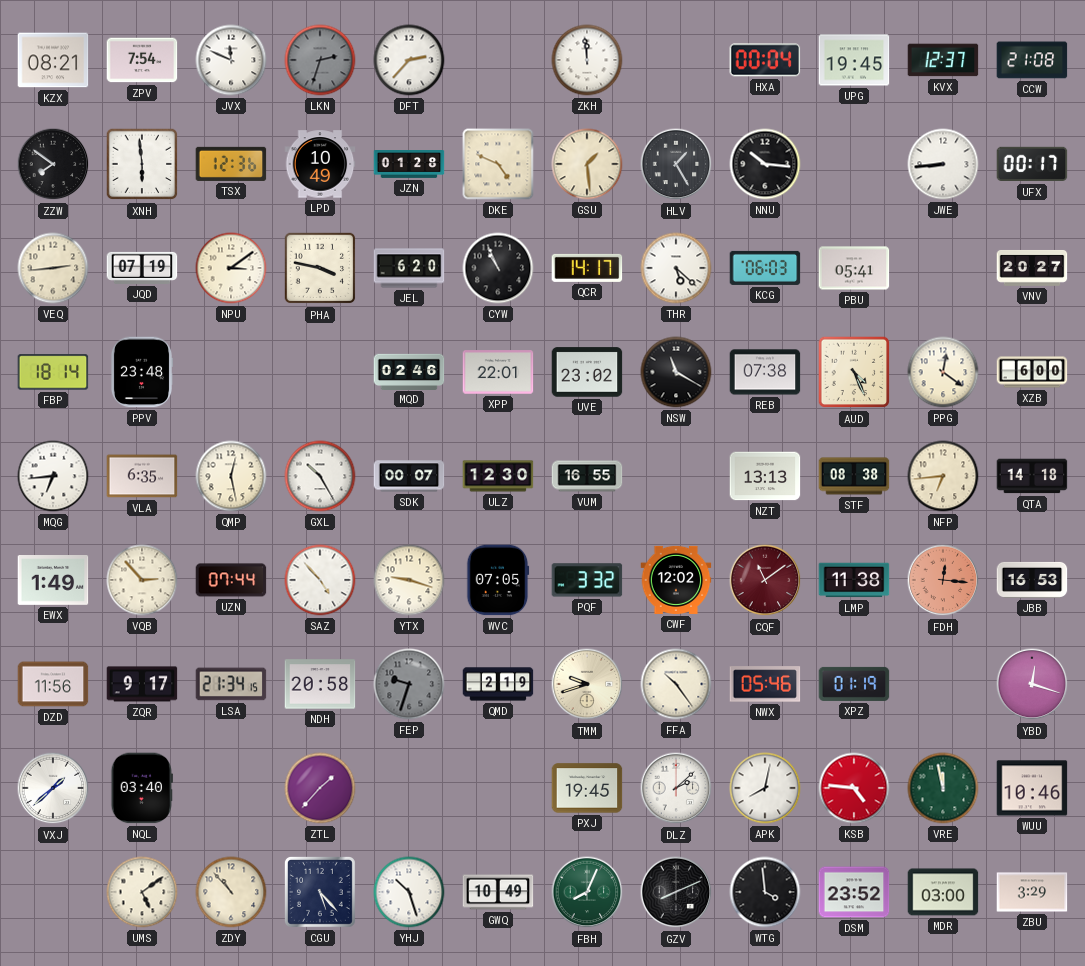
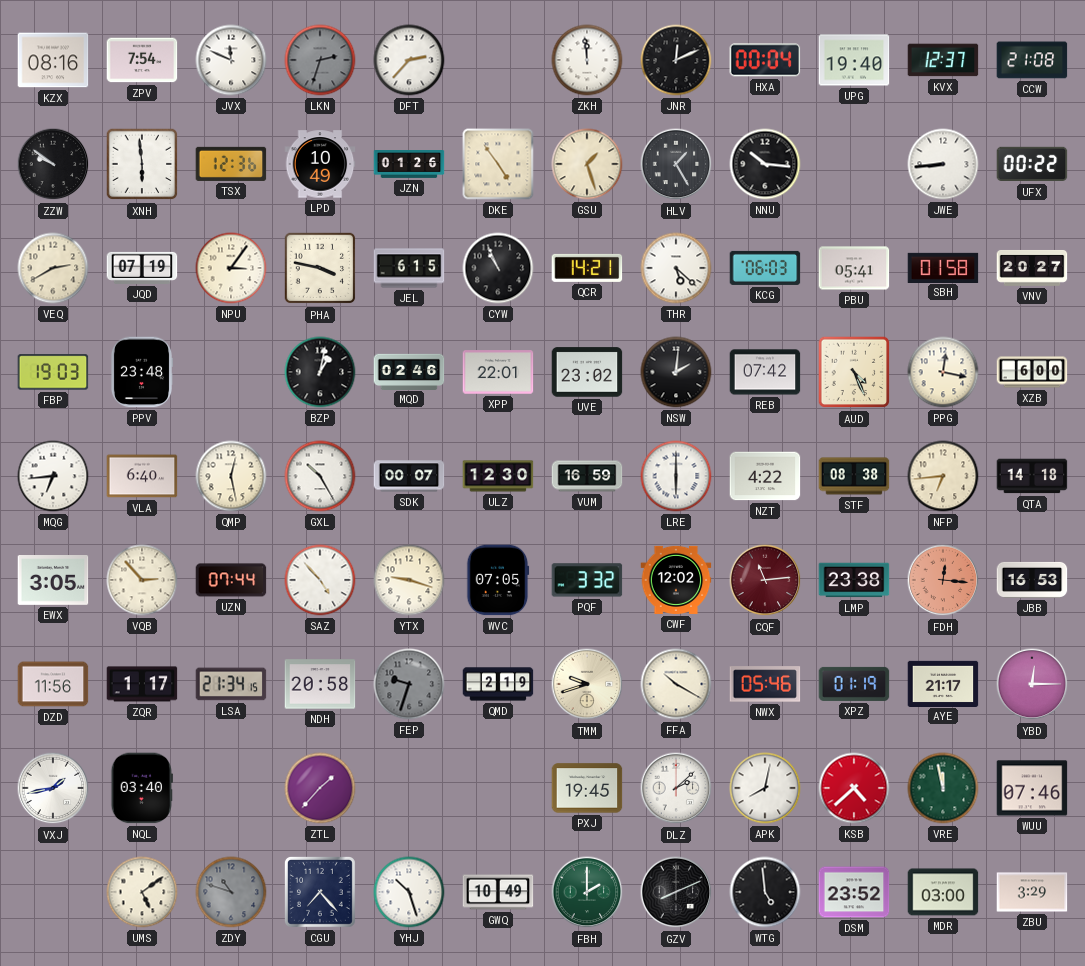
KZX: 08:21 -> 08:16 (53, 60)
JNR: none -> 12:11 (676, 60)
UPG: 19:45 -> 19:40 (854, 60)
ZZW: 7:51 -> 9:51 (53, 164)
JZN: 01:28 -> 01:26 (409, 165)
DKE: 4:49 -> 4:54 (498, 164)
GSU: 1:29 -> 1:27 (587, 164)
UFX: 00:17 -> 00:22 (1032, 164)
VEQ: 2:44 -> 2:40 (53, 268)
NPU: 3:09 -> 3:06 (231, 268)
JEL: 6:20 -> 6:15 (409, 268)
QCR: 14:17 -> 14:21 (587, 268)
SBH: none -> 01:58 (943, 267)
FBP: 18:14 -> 19:03 (53, 372)
BZP: none -> 1:02 (320, 372)
NSW: 11:20 -> 2:01 (676, 372)
REB: 07:38 -> 07:42 (765, 372)
PPG: 12:21 -> 12:17 (943, 372)
VLA: 6:35 -> 6:40 (142, 476)
VUM: 16:55 -> 16:59 (587, 476)
LRE: none -> 6:00 (676, 476)
NZT: 13:13 -> 4:22 (765, 476)
EWX: 1:49 -> 3:05 (53, 581)
CQF: 11:09 -> 11:14 (765, 580)
LMP: 11:38 -> 23:38 (854, 580)
ZQR: 9:17 -> 1:17 (142, 684)
FFA: 10:24 -> 10:20 (676, 684)
AYE: none -> 21:17 (943, 683)
YBD: 12:18 -> 12:15 (1032, 684)
VXJ: 1:38 -> 1:43 (53, 788)
KSB: 4:46 -> 4:38 (854, 788)
WUU: 10:46 -> 07:46 (1032, 788)
ZDY: 10:53 -> 10:48 (231, 892)
ZDY dial: cream -> grey (231, 892)
CGU: 5:23 -> 7:23 (320, 892)
FBH: 8:04 -> 2:00 (587, 892)
WTG: 3:59 -> 4:59 (765, 892)
